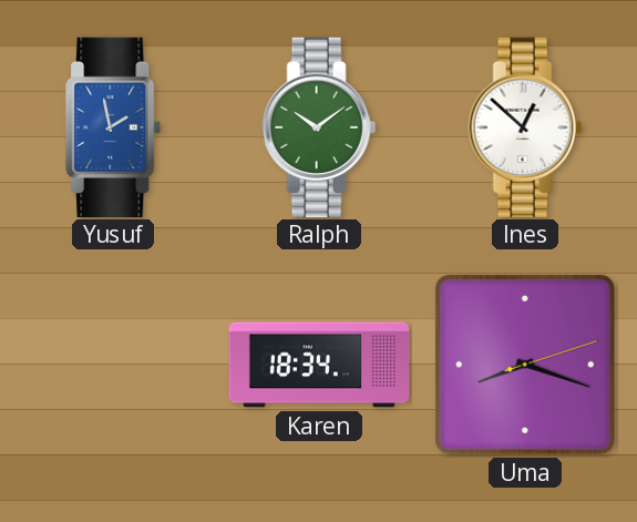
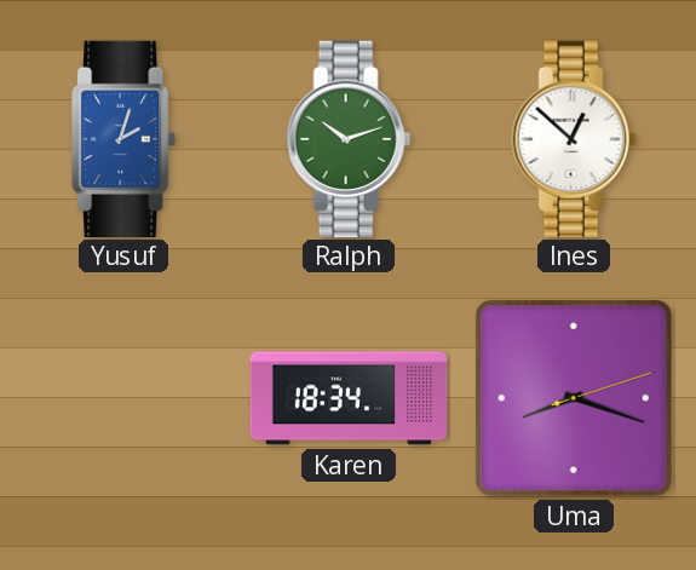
Yusuf: 1:58 -> 2:03 (125, 138)
Ralph: 10:09 -> 10:12 (349, 138)
